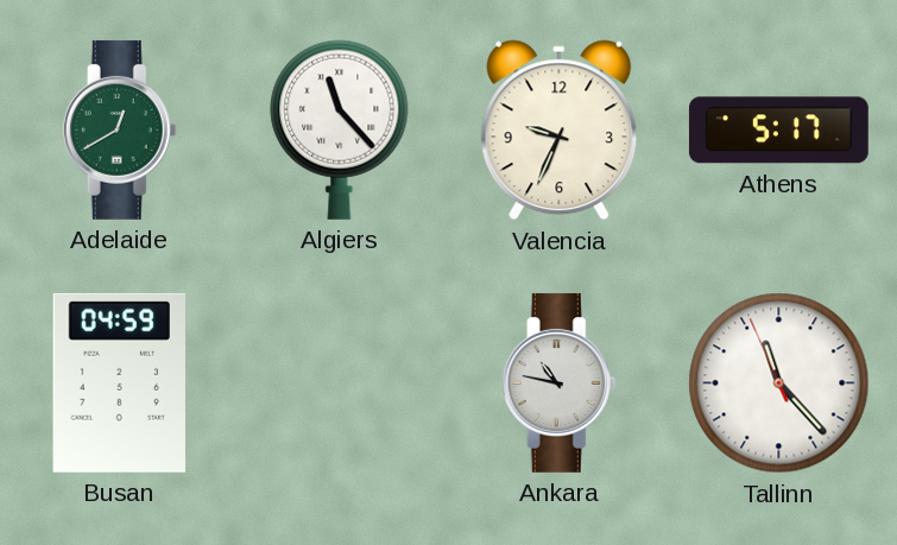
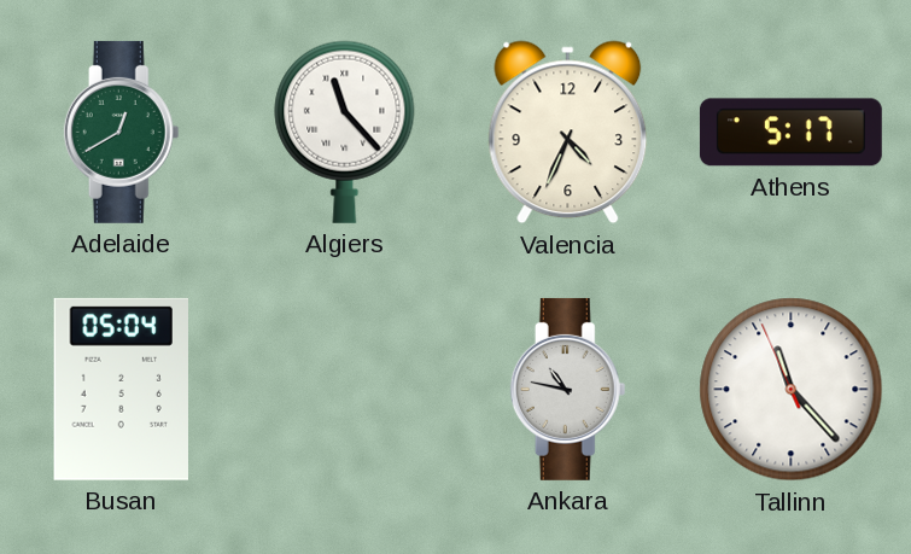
Valencia: 9:34 -> 4:34 (568, 133)
Busan: 04:59 -> 05:04 (121, 389)
